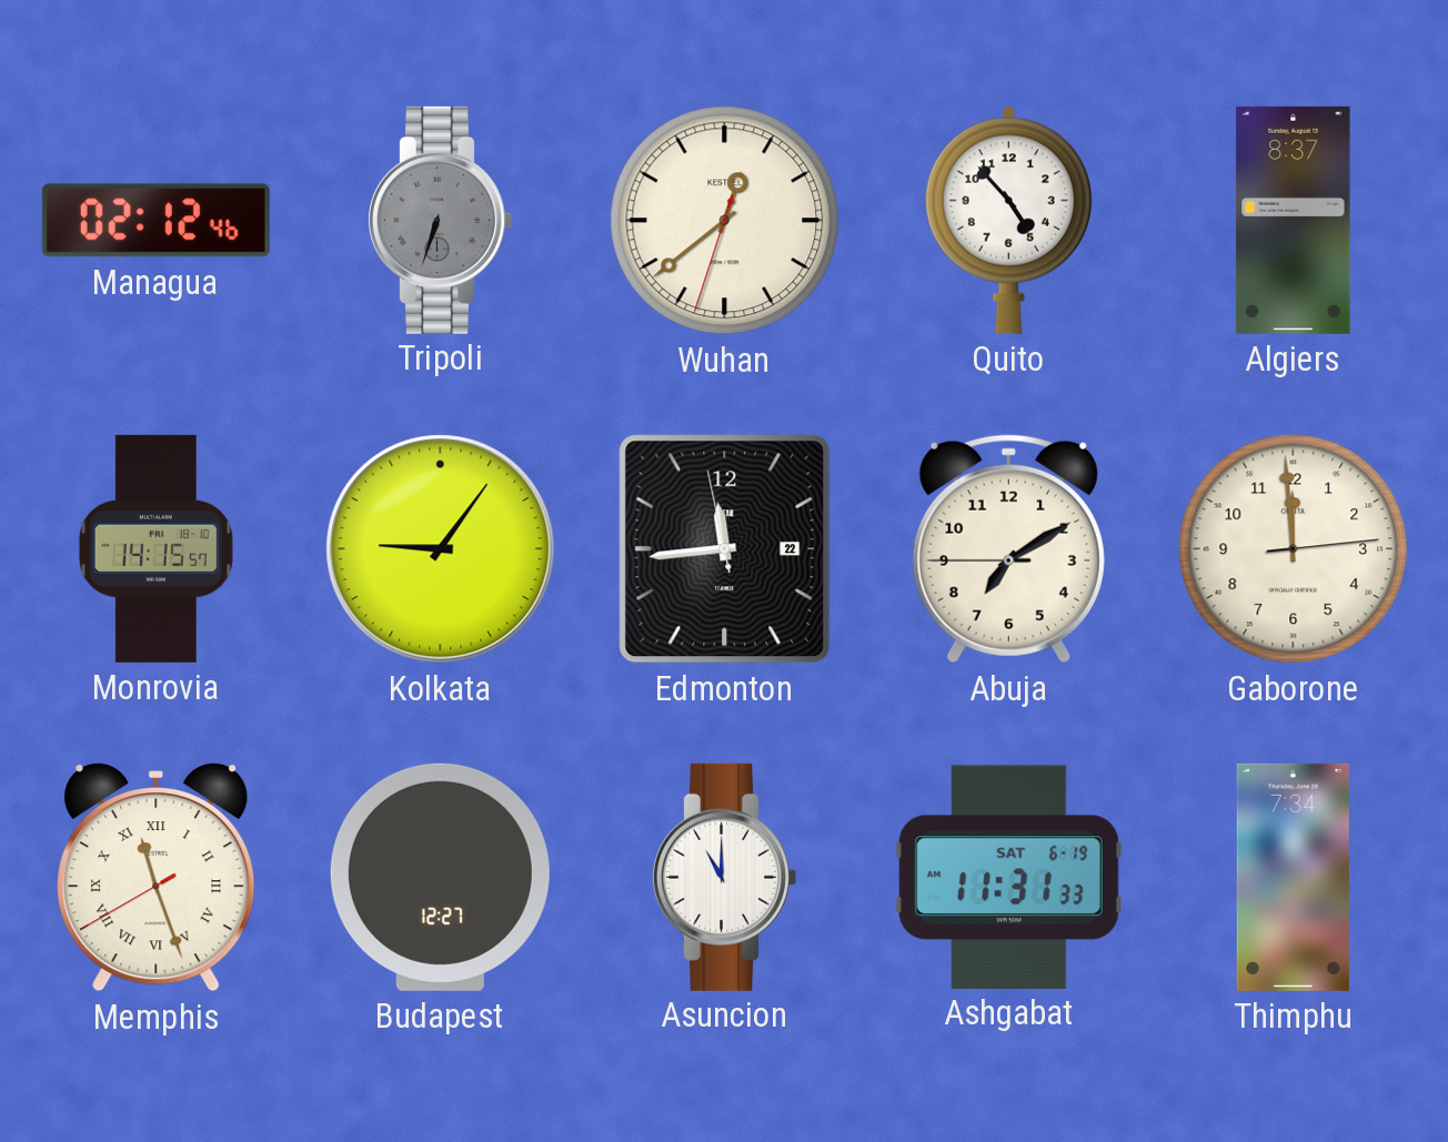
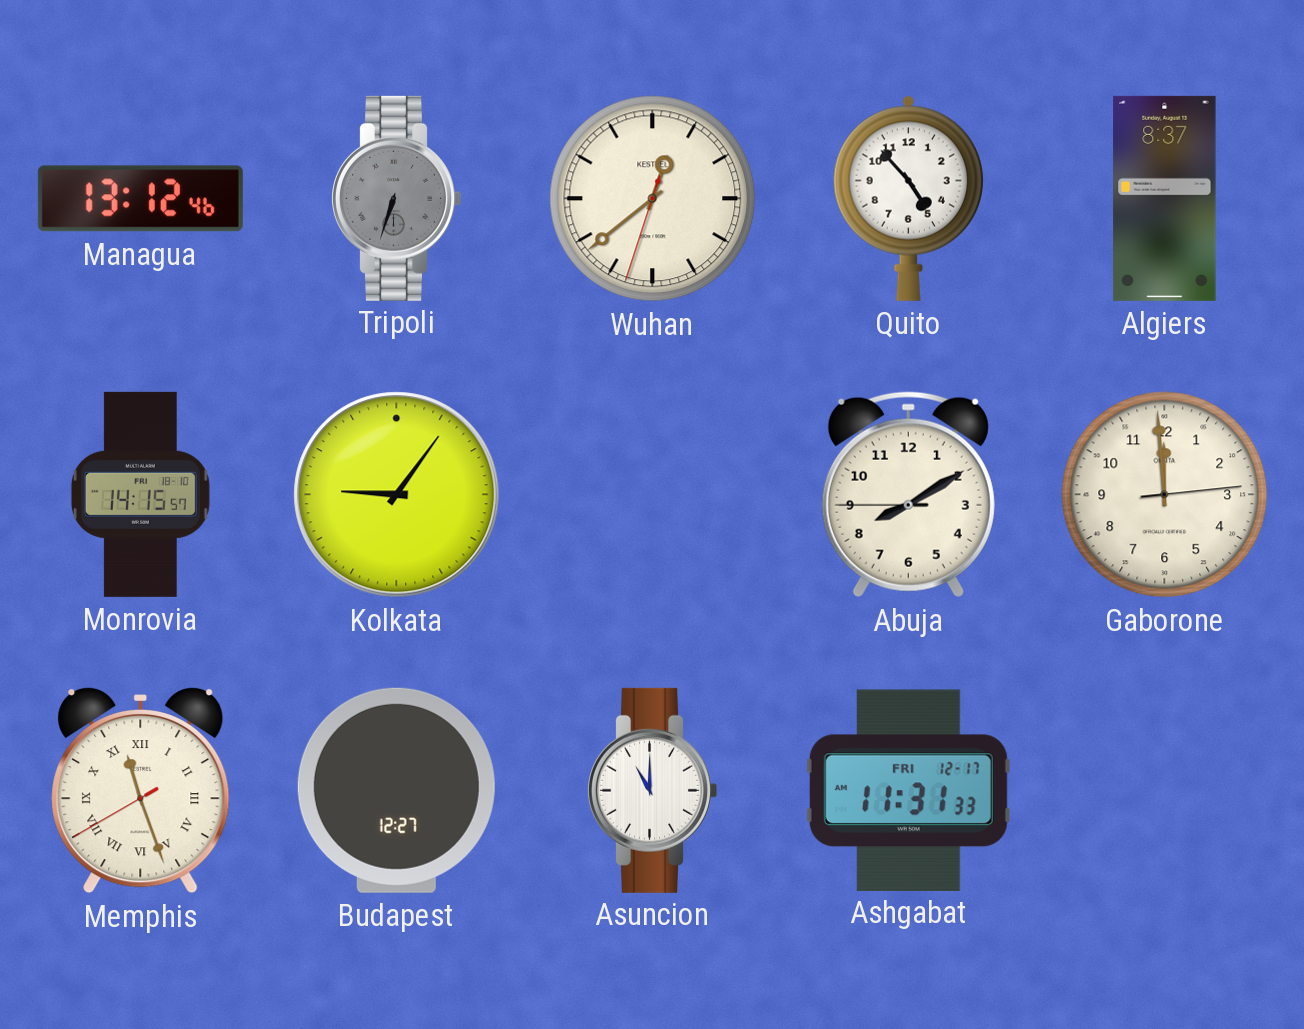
Managua: 02:12 -> 13:12 (140, 199)
Edmonton: 11:43 -> none (725, 549)
Abuja: 7:09 -> 8:09 (908, 495)
Ashgabat date: SAT 6-19 -> FRI 12-17 (908, 790)
Thimphu: 7:34 -> none (1293, 877)
